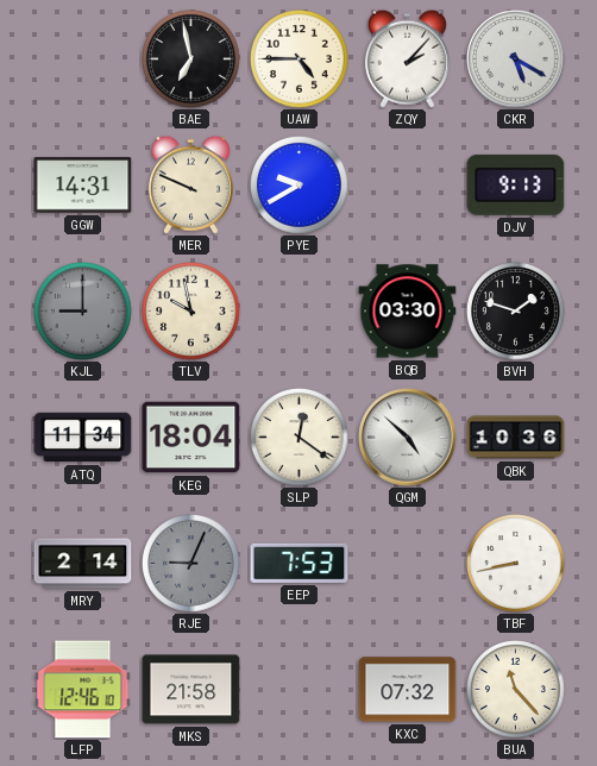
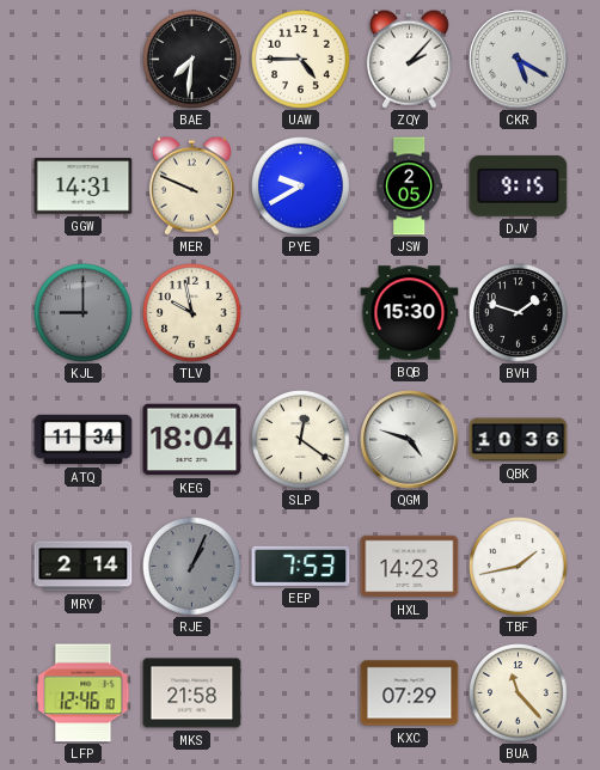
BAE: 6:58 -> 7:31 (192, 60)
JSW: none -> 2:05 (409, 187)
DJV: 9:13 -> 9:15 (519, 185)
BQB: 03:30 -> 15:30 (410, 313)
QGM: 4:52 -> 4:48 (410, 440)
RJE: 9:04 -> 1:04 (192, 567)
HXL: none -> 14:23 (410, 567)
TBF: 8:43 -> 1:43 (519, 567)
KXC: 07:32 -> 07:29 (410, 693)
